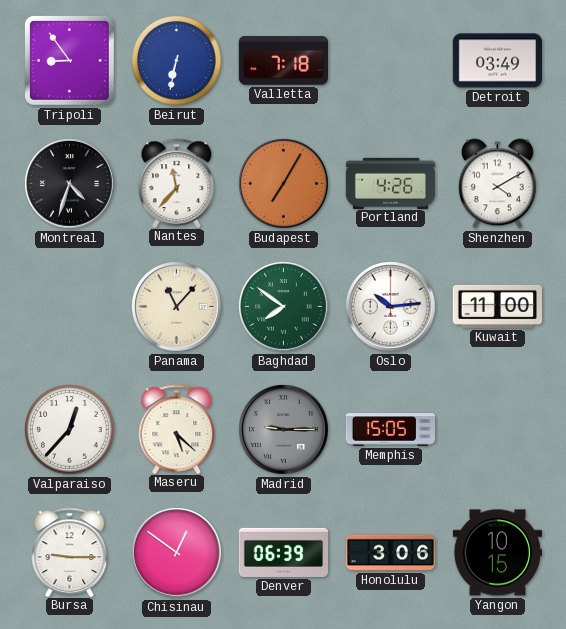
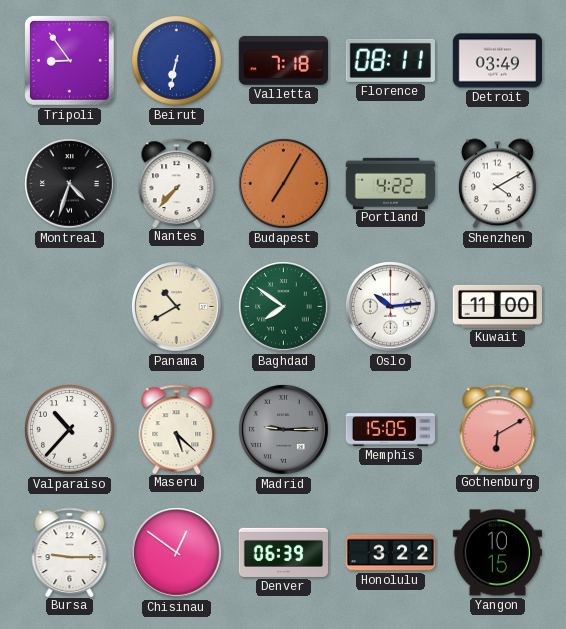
Florence: none -> 08:11 (390, 60)
Nantes: 11:37 -> 7:37 (177, 183)
Portland: 4:26 -> 4:22 (391, 183)
Panama: 11:07 -> 10:40 (177, 307)
Valparaiso: 12:37 -> 10:37 (70, 430)
Gothenburg: none -> 6:10 (498, 429)
Honolulu: 3:06 -> 3:22 (391, 553)
